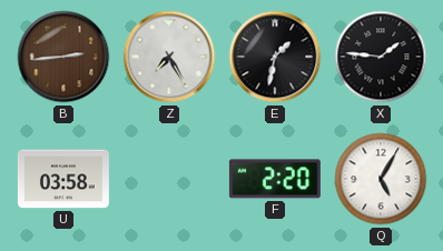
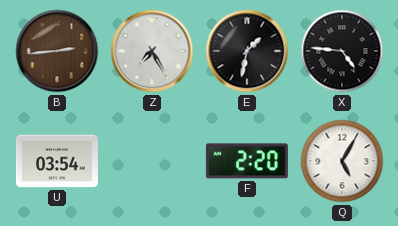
X: 1:46 -> 4:46 (342, 51)
U: 03:58 -> 03:54 (57, 161)
